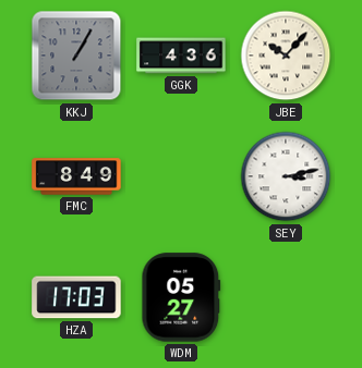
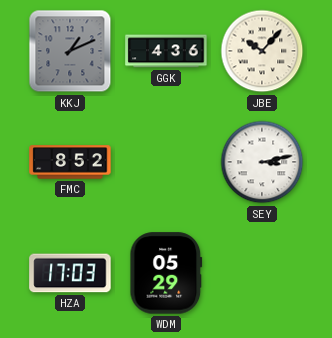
KKJ: 1:05 -> 1:11 (70, 51)
FMC: 8:49 -> 8:52 (70, 162)
WDM: 05:27 -> 05:29 (166, 273)
